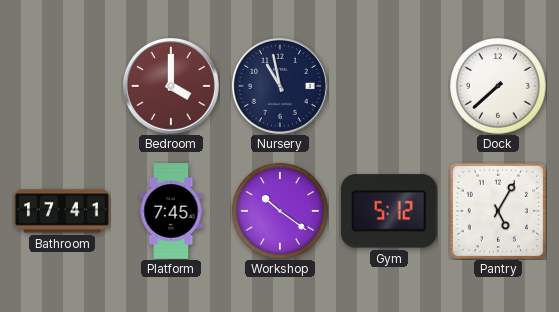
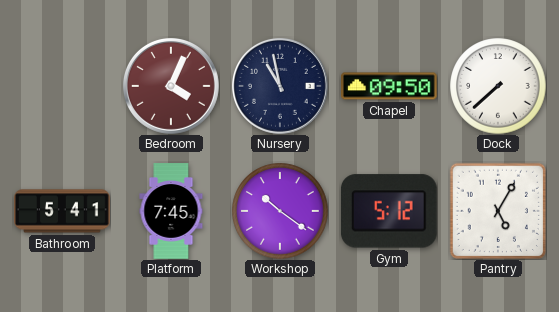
Bedroom: 4:00 -> 4:04 (171, 86)
Chapel: none -> 09:50 (389, 86)
Bathroom: 17:41 -> 5:41 (62, 211)
